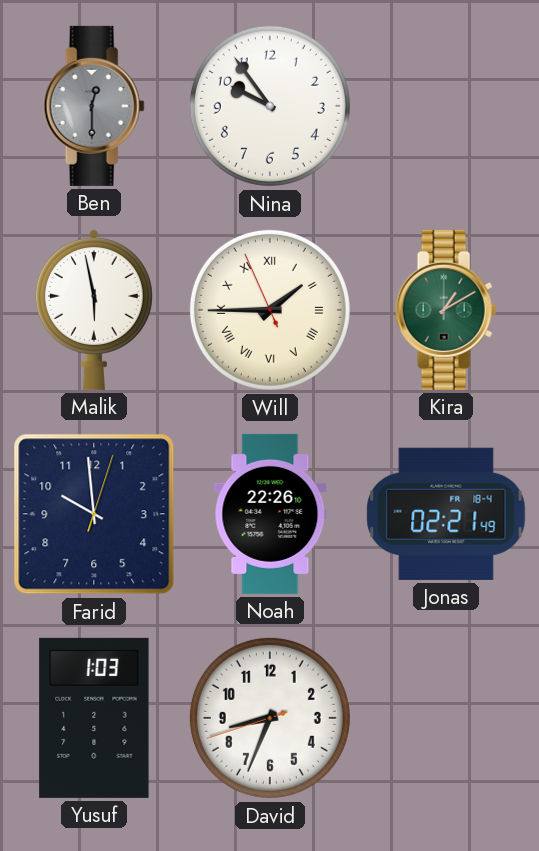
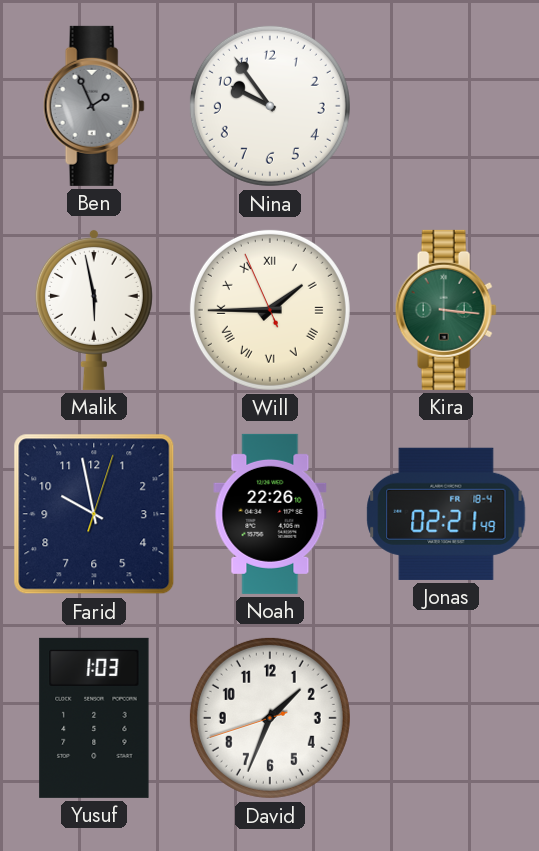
Ben: 12:30 -> 1:56 (94, 106)
Kira: 1:10 -> 3:16 (446, 310)
Farid: 9:59 -> 9:58 (94, 514)
David: 8:33 -> 1:33 (270, 718)
